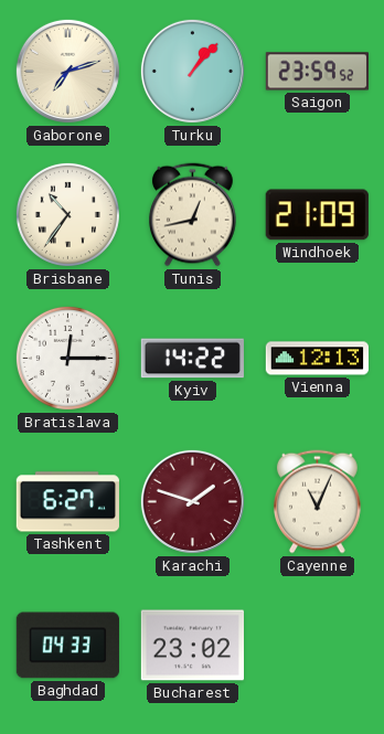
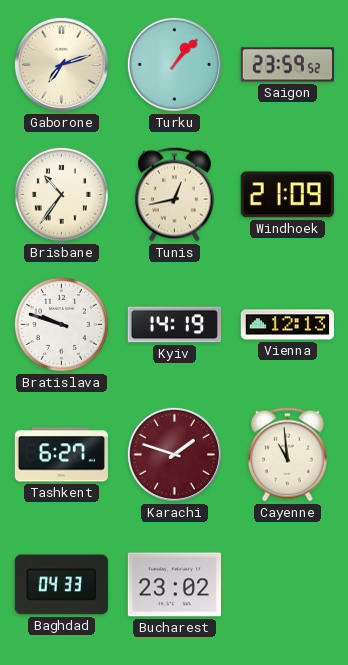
Bratislava: 12:15 -> 9:48 (61, 324)
Kyiv: 14:22 -> 14:19 (174, 325)
Cayenne: 11:04 -> 10:59 (288, 455)
